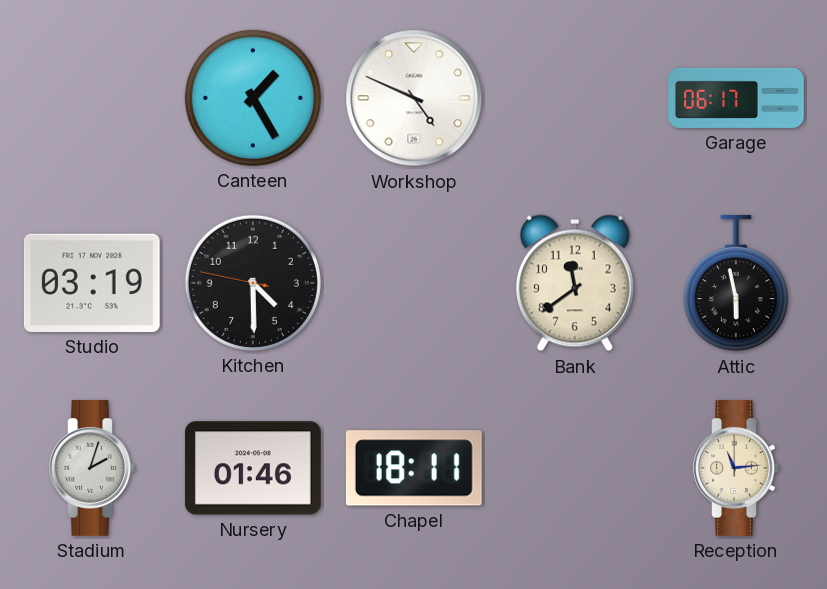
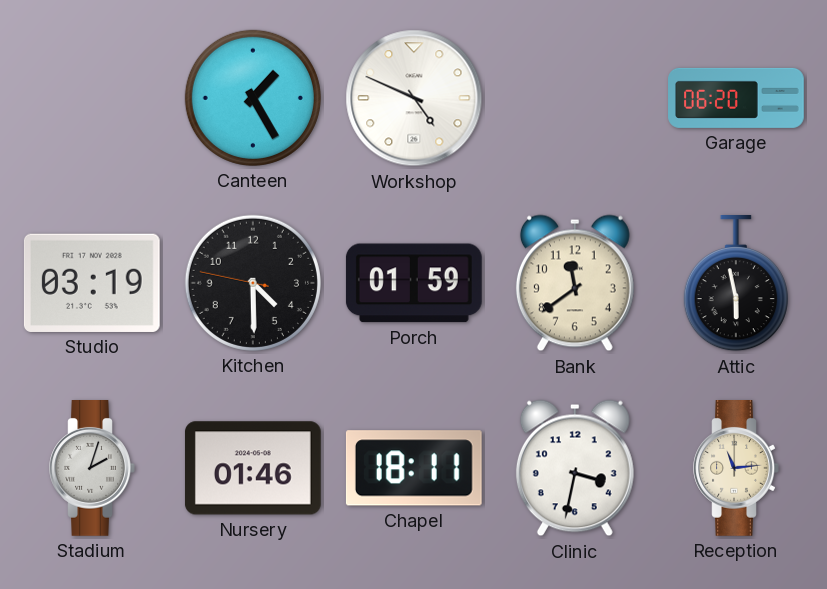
Garage: 06:17 -> 06:20 (736, 98)
Porch: none -> 01:59 (414, 283)
Clinic: none -> 3:32 (575, 468)
